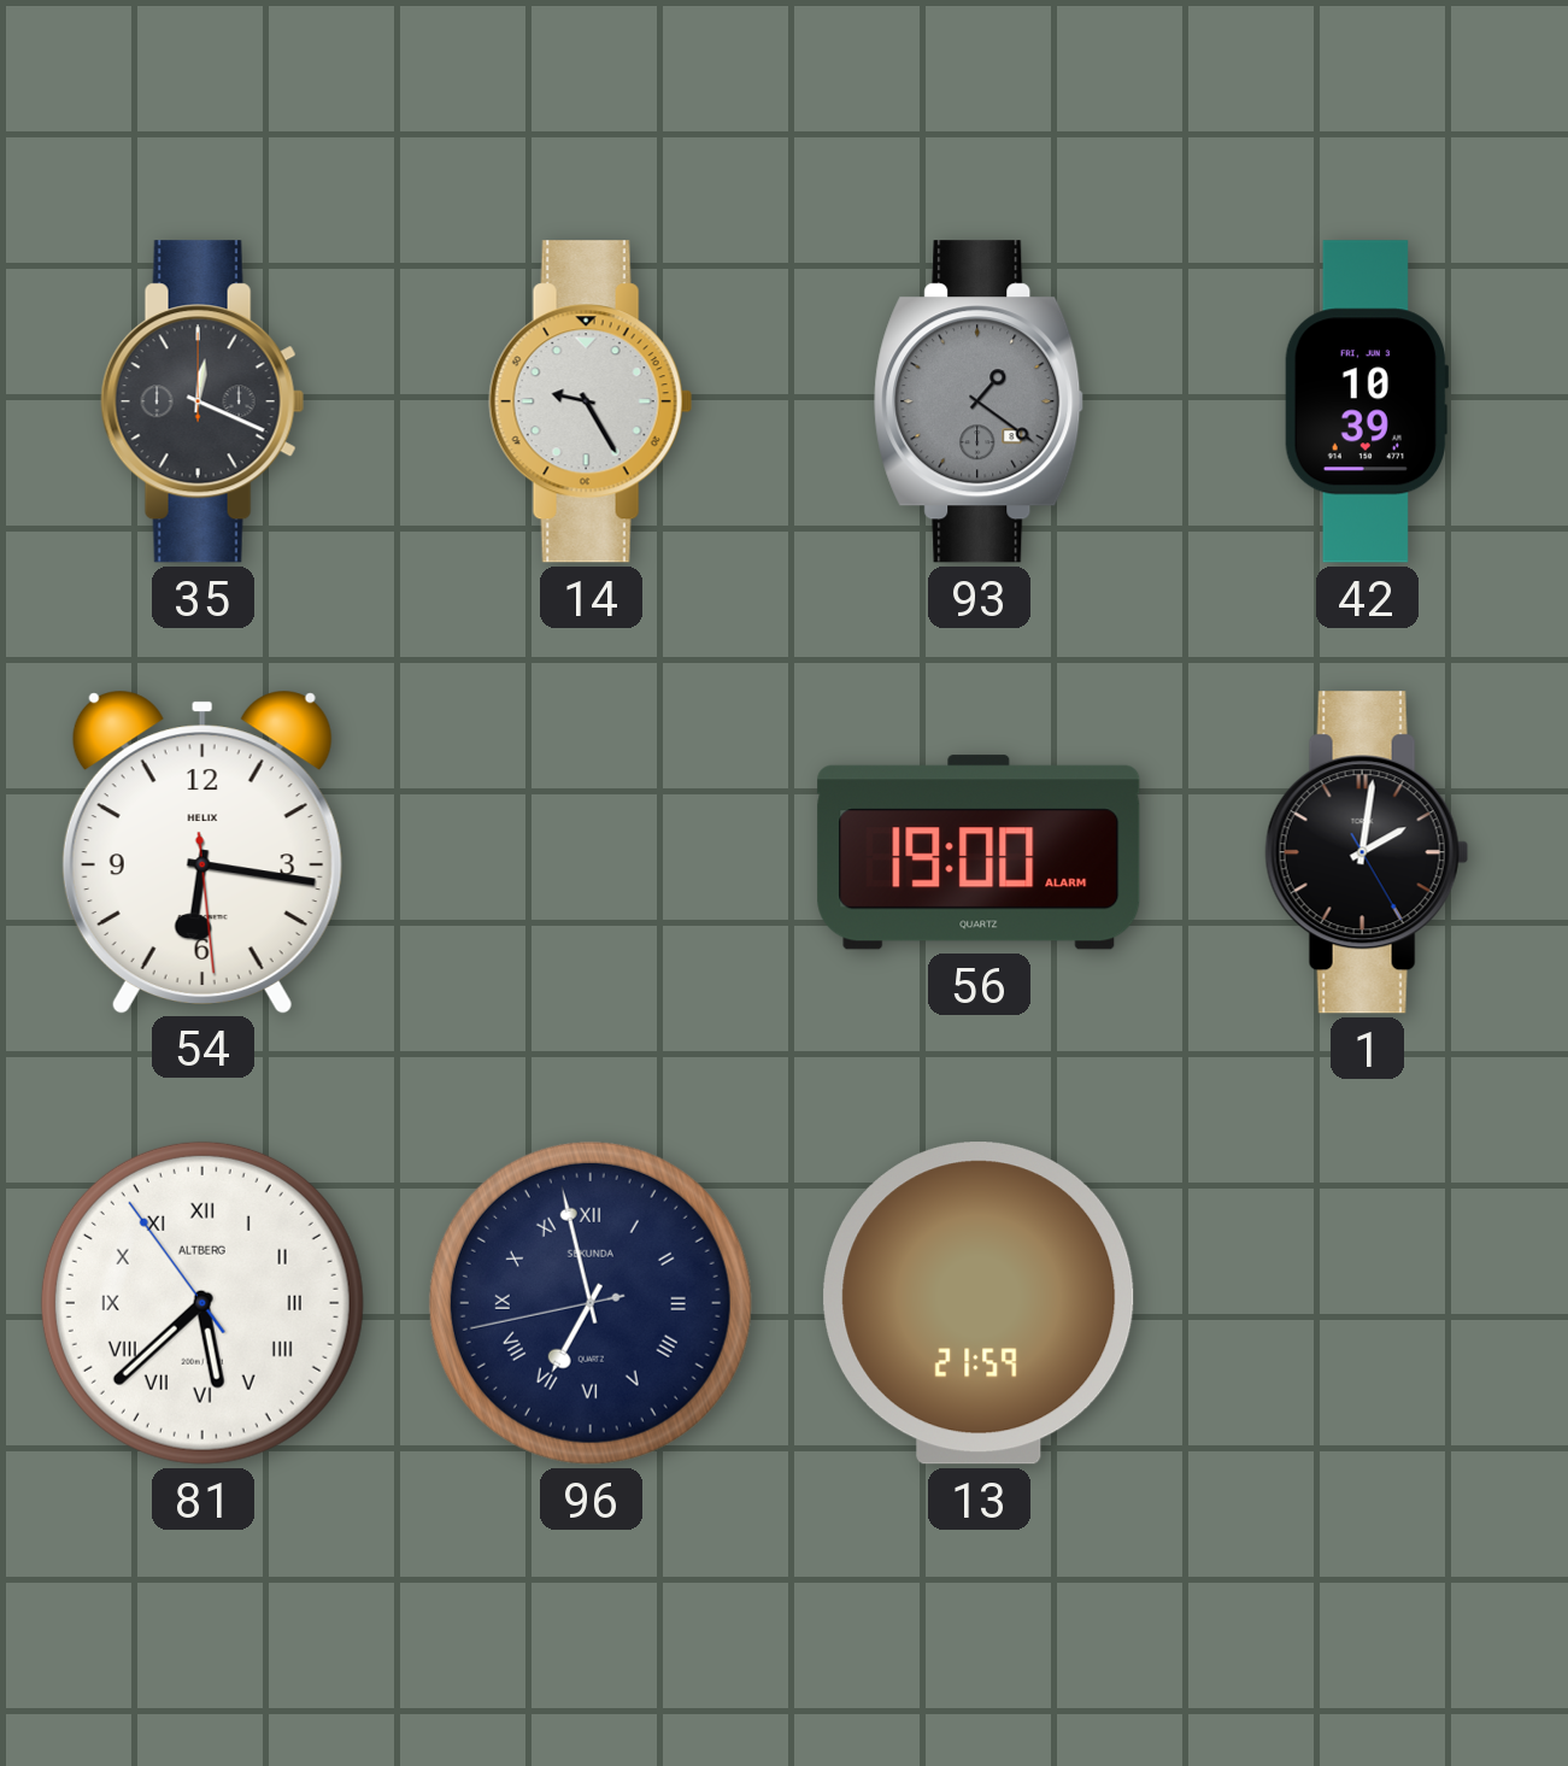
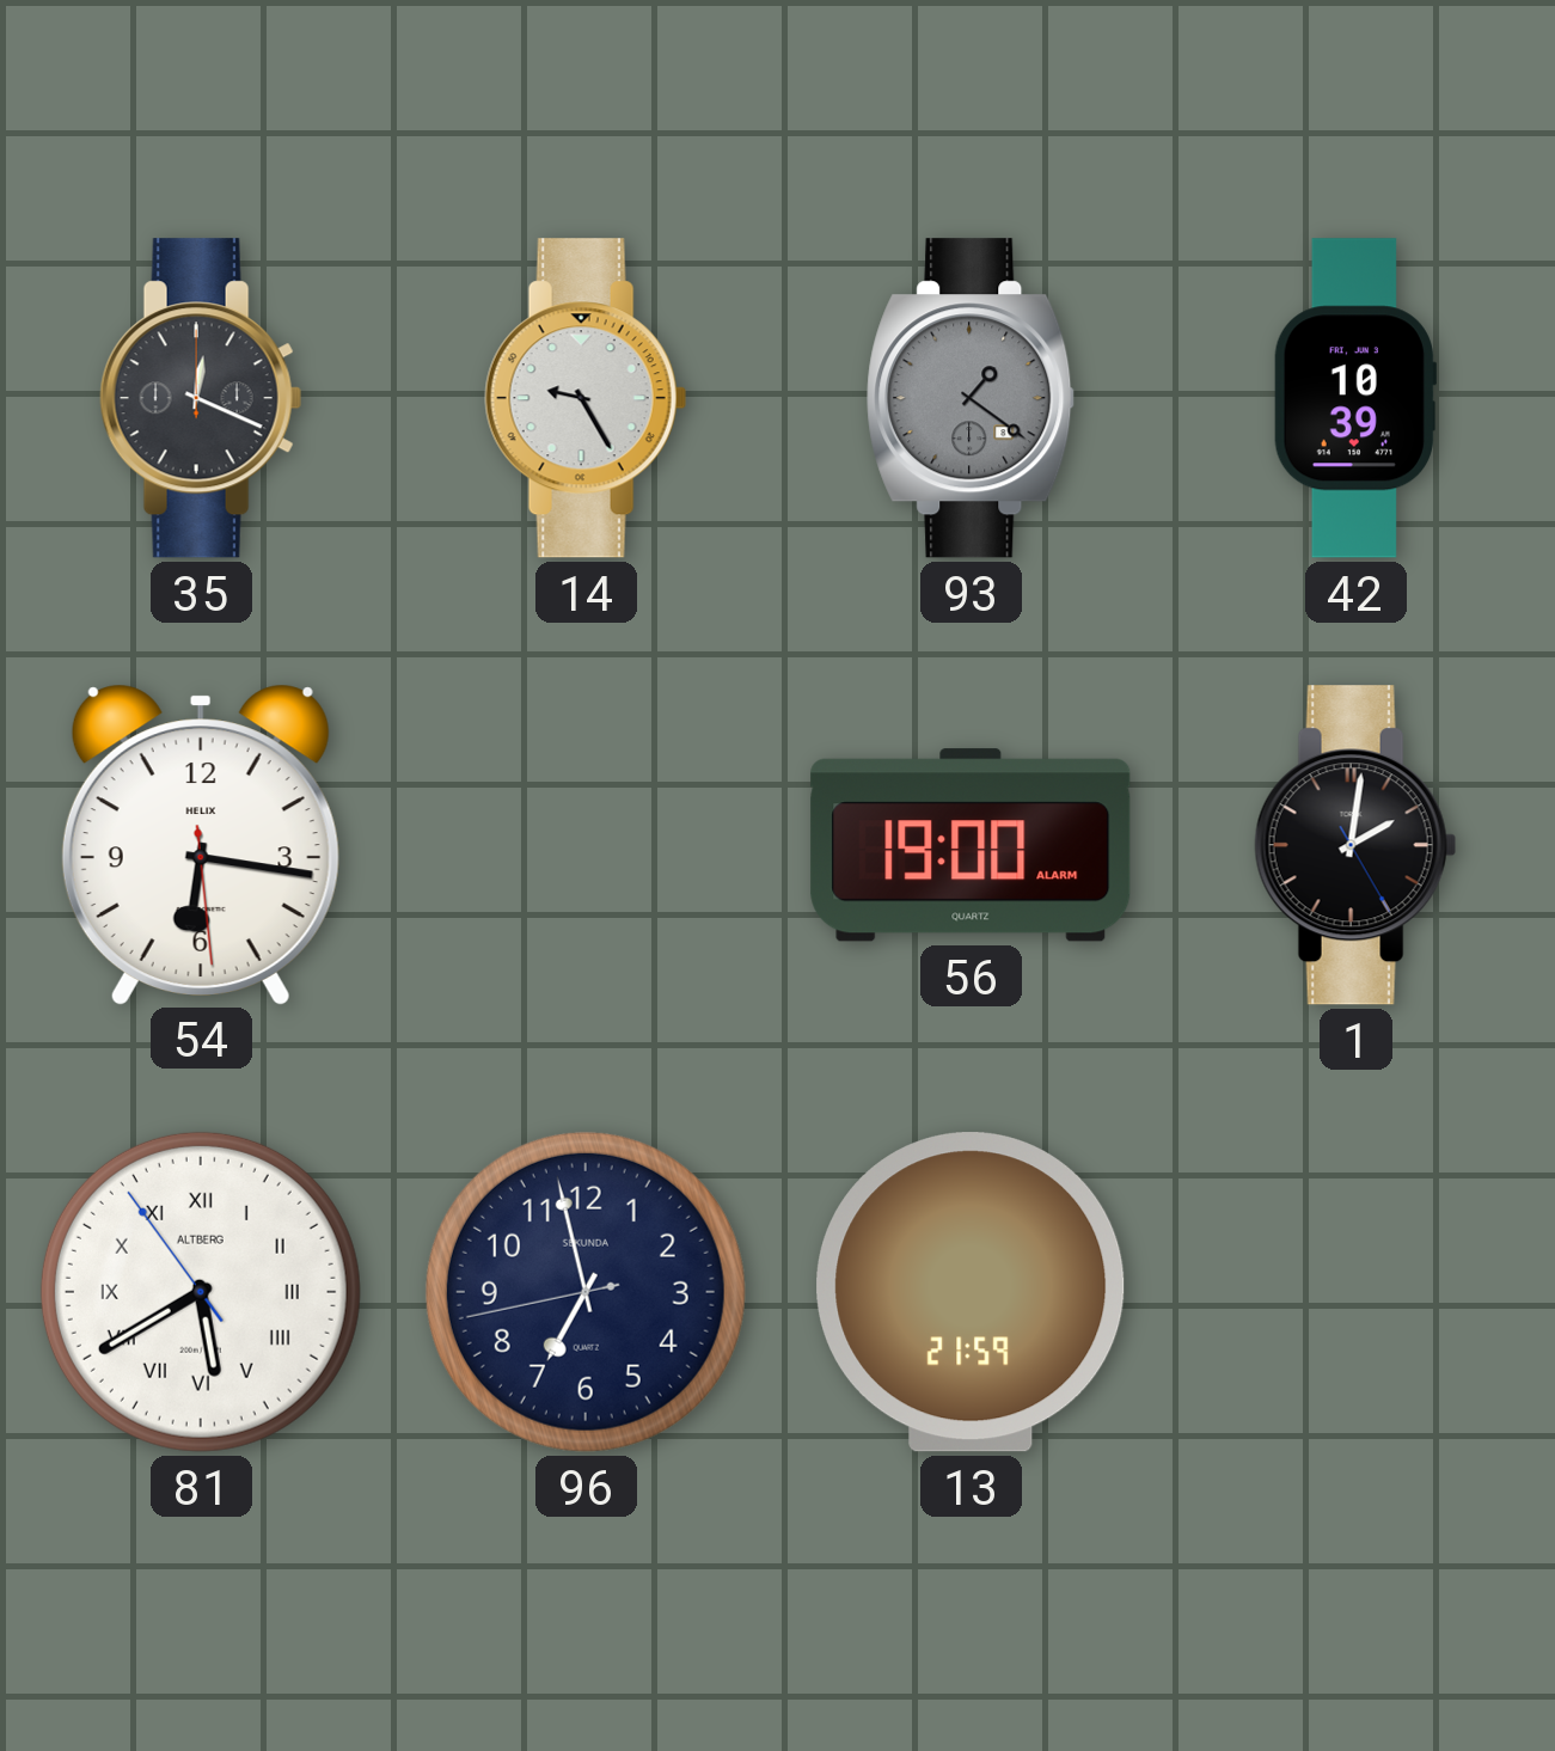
81: 5:37 -> 5:39 (201, 1292)
96 numerals: Roman -> Arabic (586, 1292)
